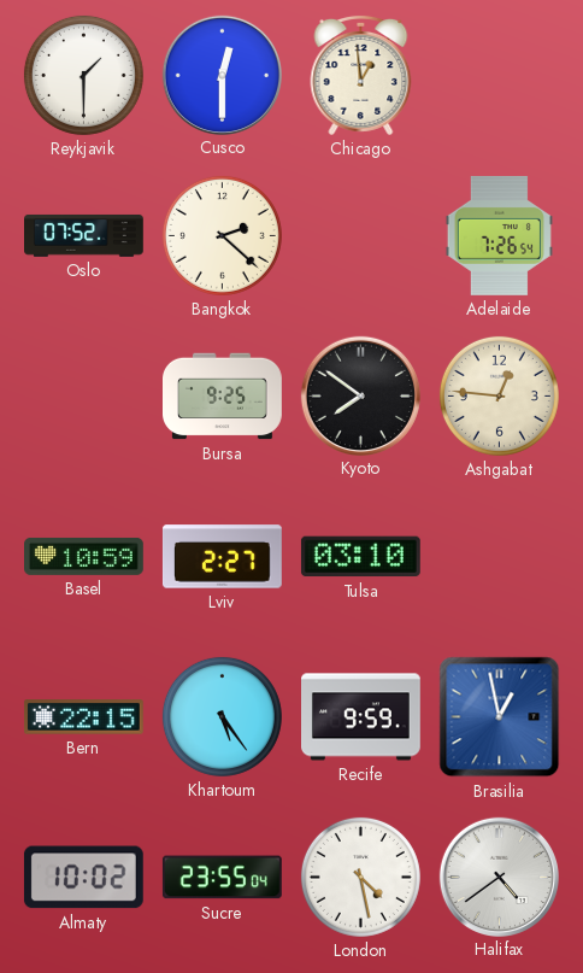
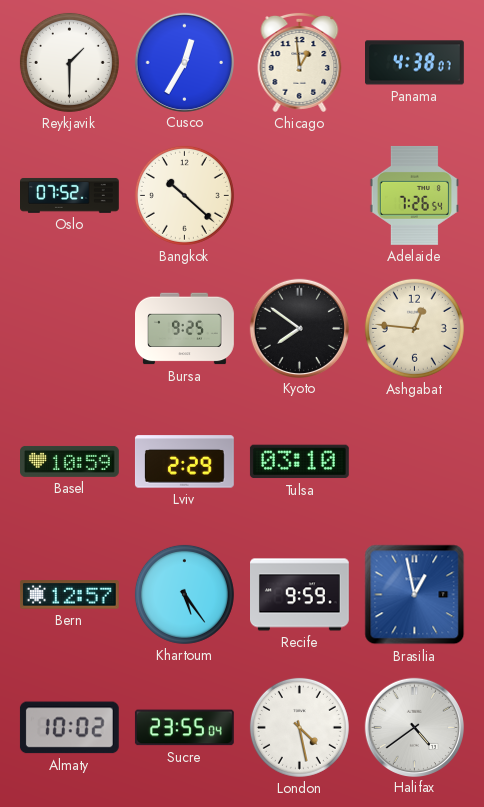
Cusco: 12:30 -> 12:35 (184, 62)
Panama: none -> 4:38 (415, 63)
Bangkok: 2:22 -> 10:22 (184, 195)
Lviv: 2:27 -> 2:29 (184, 462)
Bern: 22:15 -> 12:57 (69, 595)
